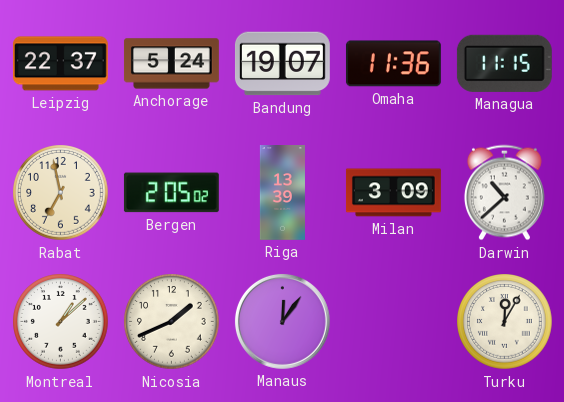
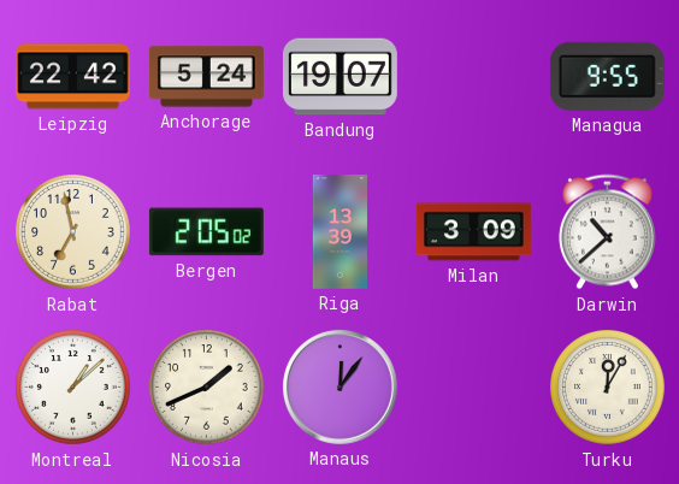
Leipzig: 22:37 -> 22:42 (72, 77)
Omaha: 11:36 -> none (393, 64)
Managua: 11:15 -> 9:55 (607, 76)
